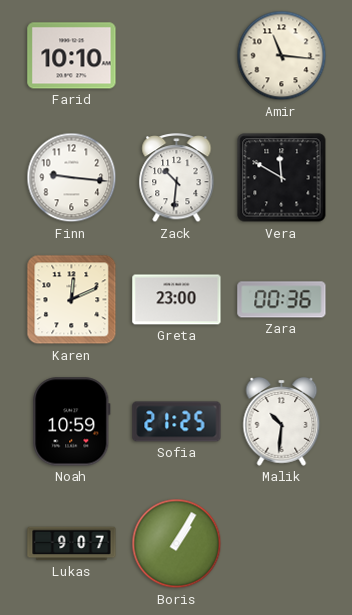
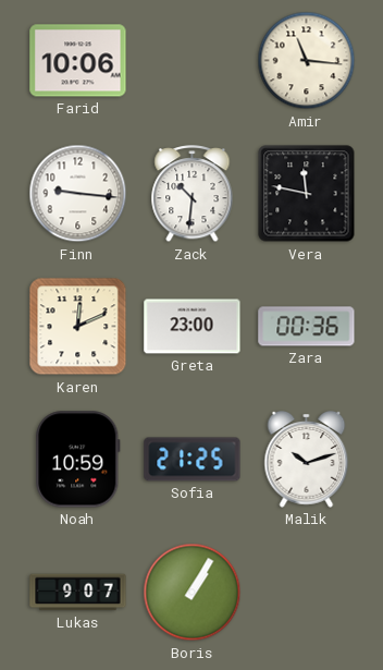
Farid: 10:10 -> 10:06 (78, 61)
Vera: 11:50 -> 11:47 (307, 194)
Malik: 10:31 -> 10:12 (307, 460)
